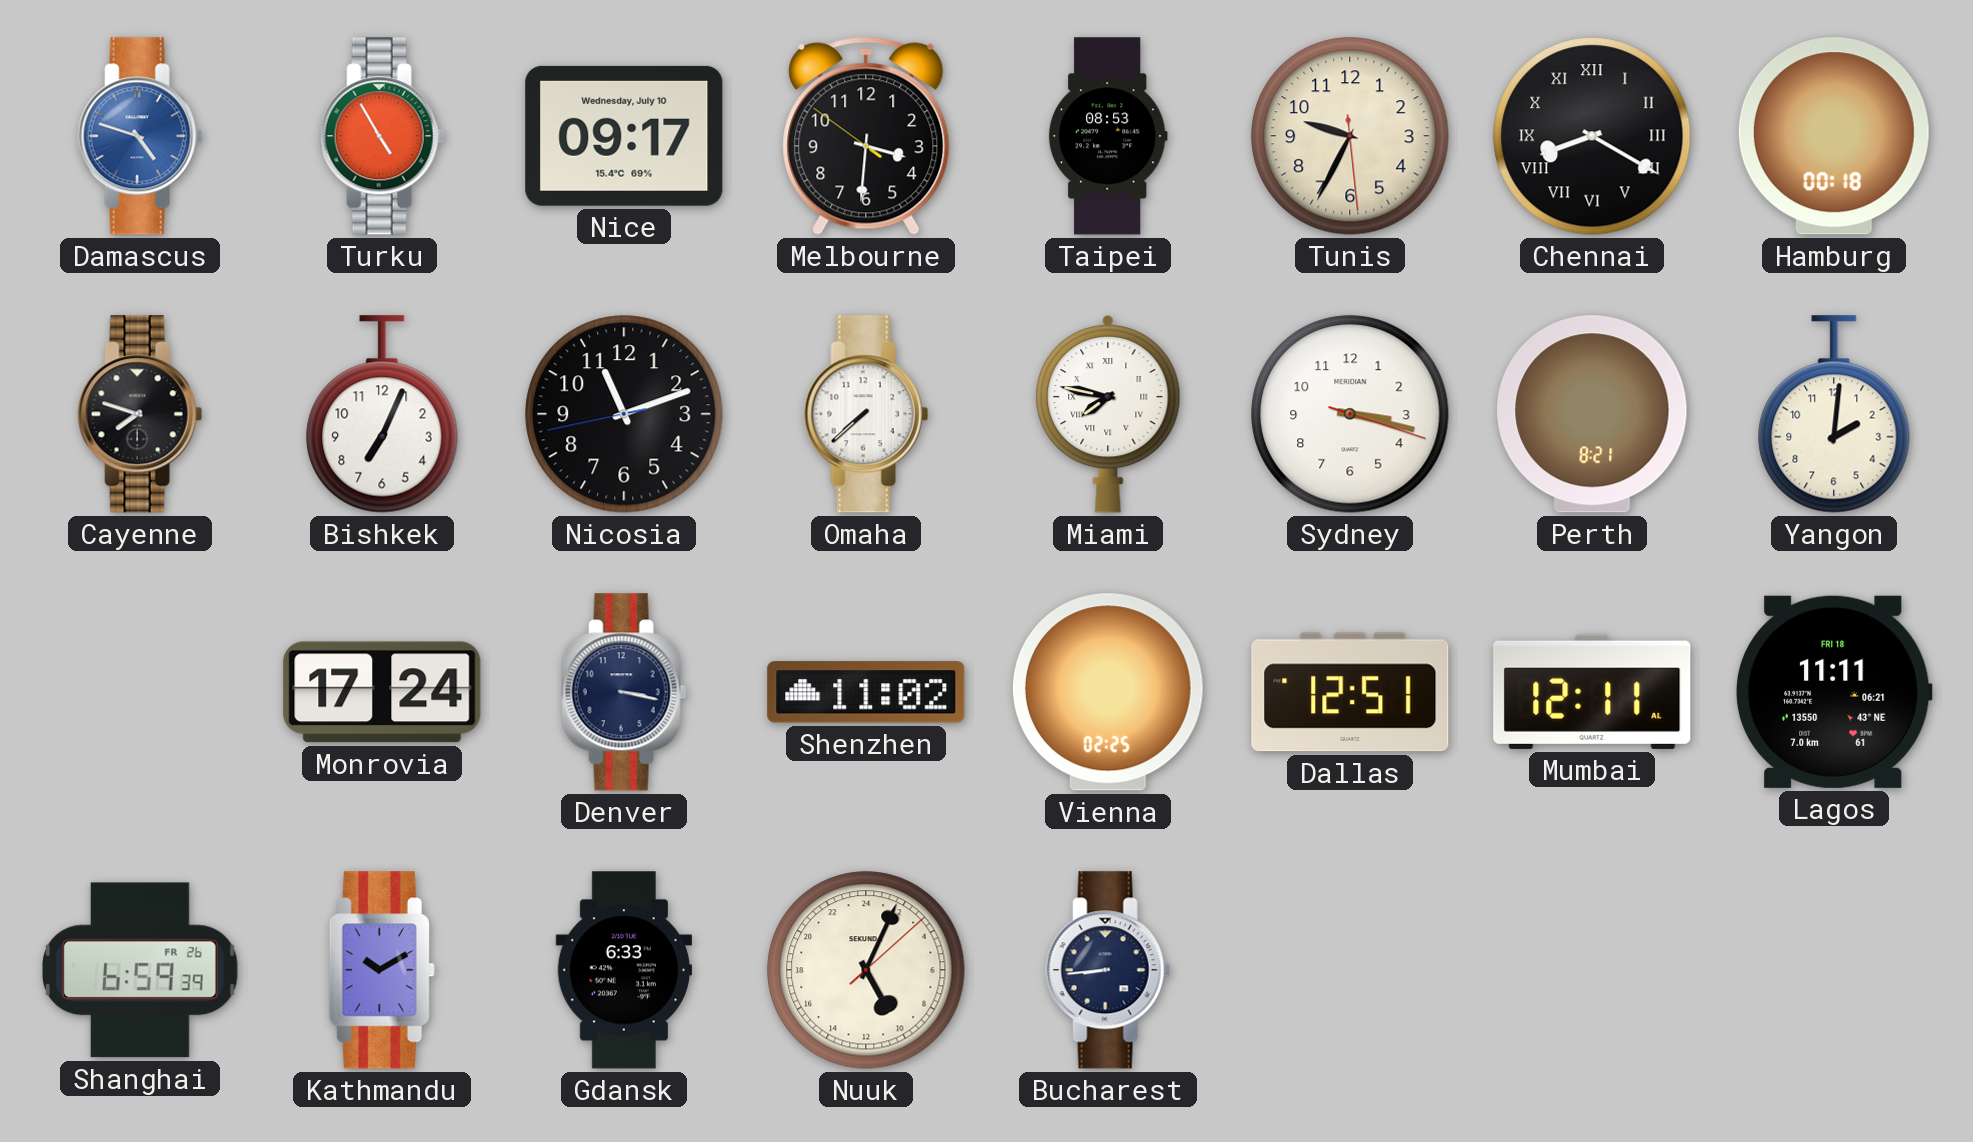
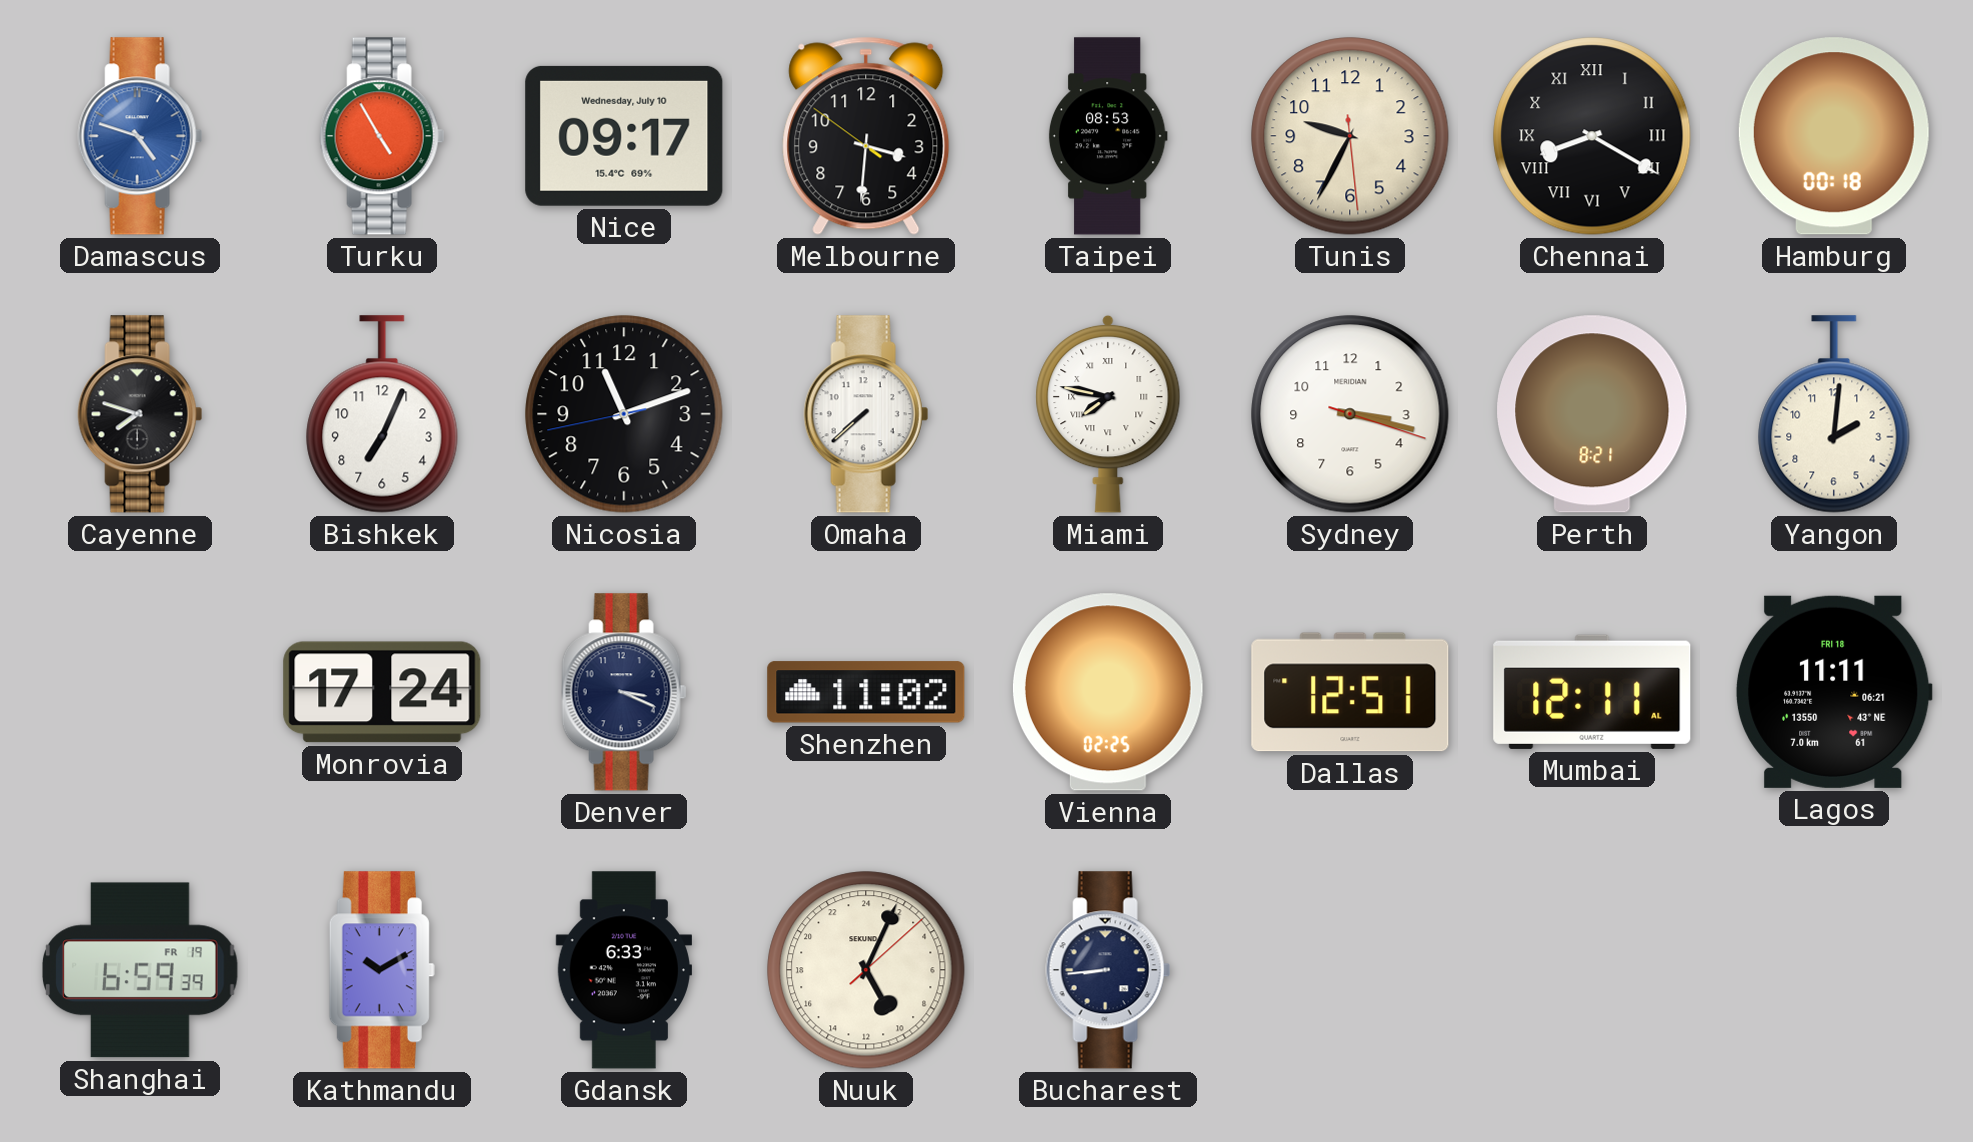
Denver: 3:17 -> 3:19 (624, 692)
Shanghai date: FR 26 -> FR 19 (141, 970)
